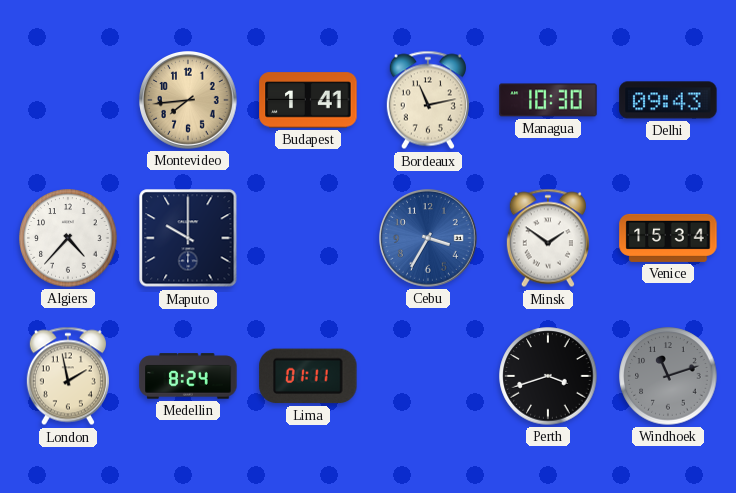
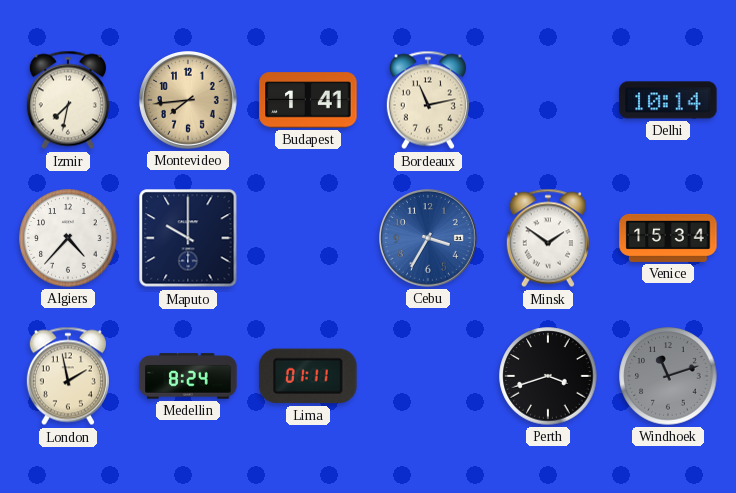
Izmir: none -> 7:32 (68, 100)
Managua: 10:30 -> none (548, 100)
Delhi: 09:43 -> 10:14 (668, 100)
